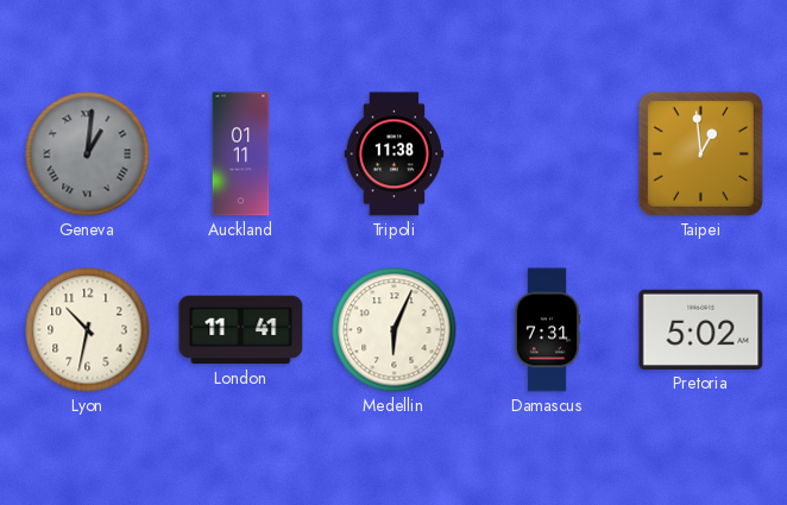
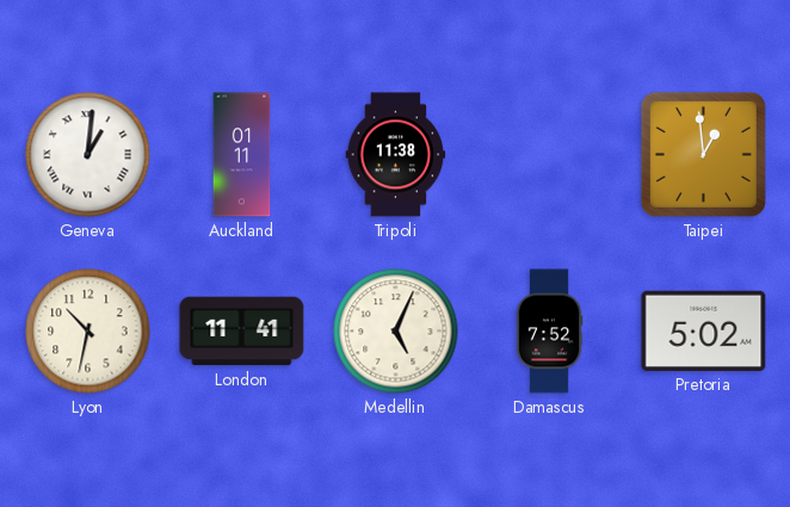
Geneva dial: grey -> white (88, 155)
Medellin: 6:04 -> 5:04 (396, 332)
Damascus: 7:31 -> 7:52 (549, 332)
